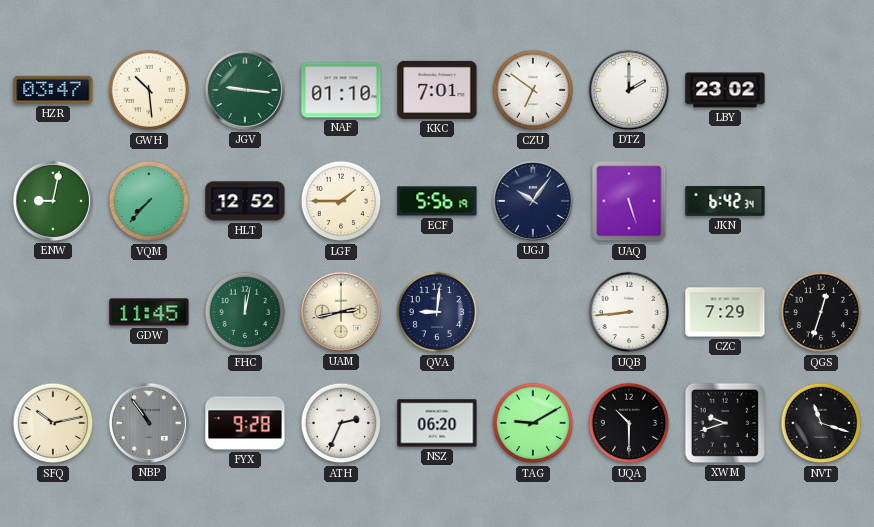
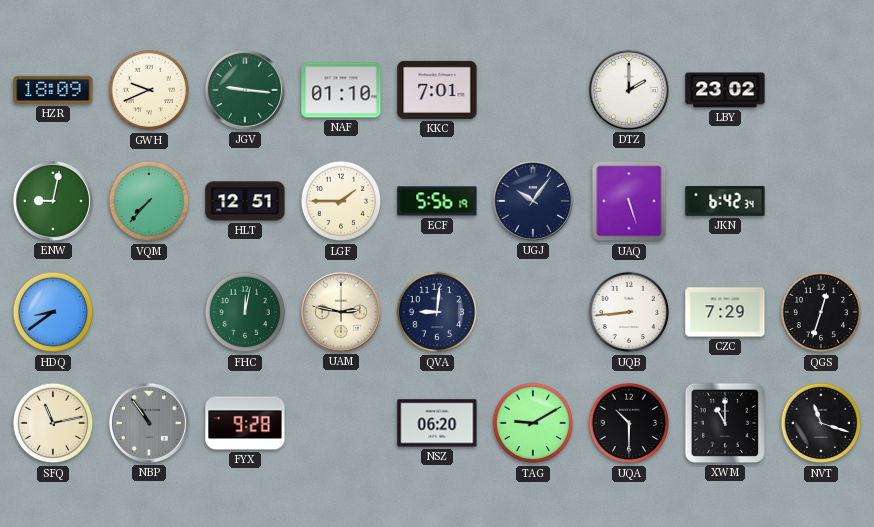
HZR: 03:47 -> 18:09 (53, 90)
GWH: 10:29 -> 9:41 (149, 90)
CZU: 6:51 -> none (533, 90)
HLT: 12:52 -> 12:51 (245, 201)
HDQ: none -> 8:39 (53, 312)
GDW: 11:45 -> none (149, 312)
UAM: 2:43 -> 2:47 (341, 312)
SFQ: 10:13 -> 11:13 (53, 423)
ATH: 2:34 -> none (341, 423)
XWM: 9:42 -> 11:00 (725, 423)
